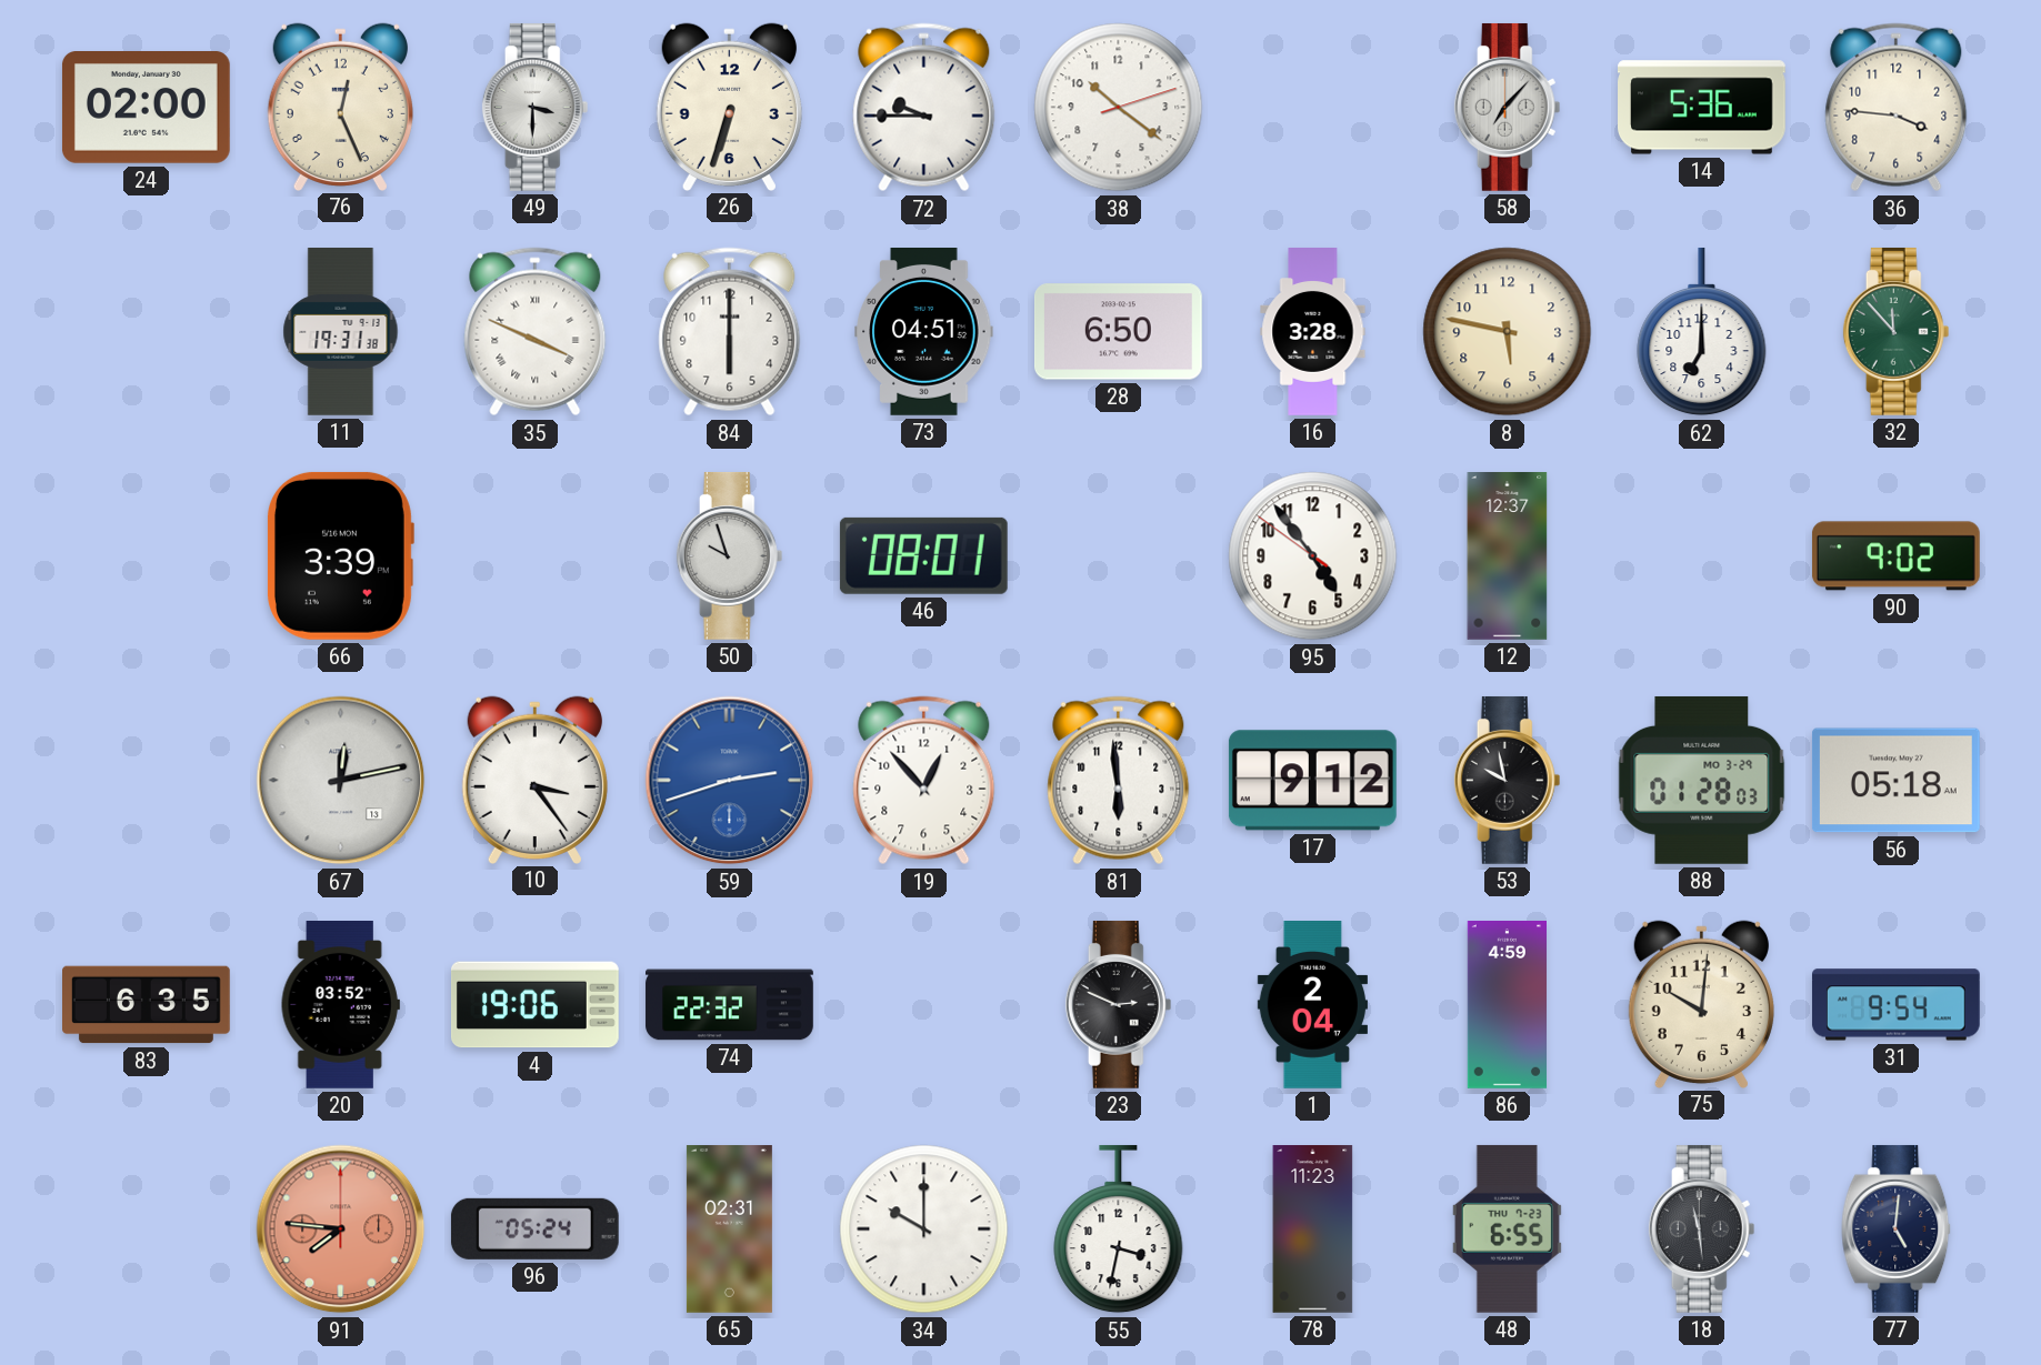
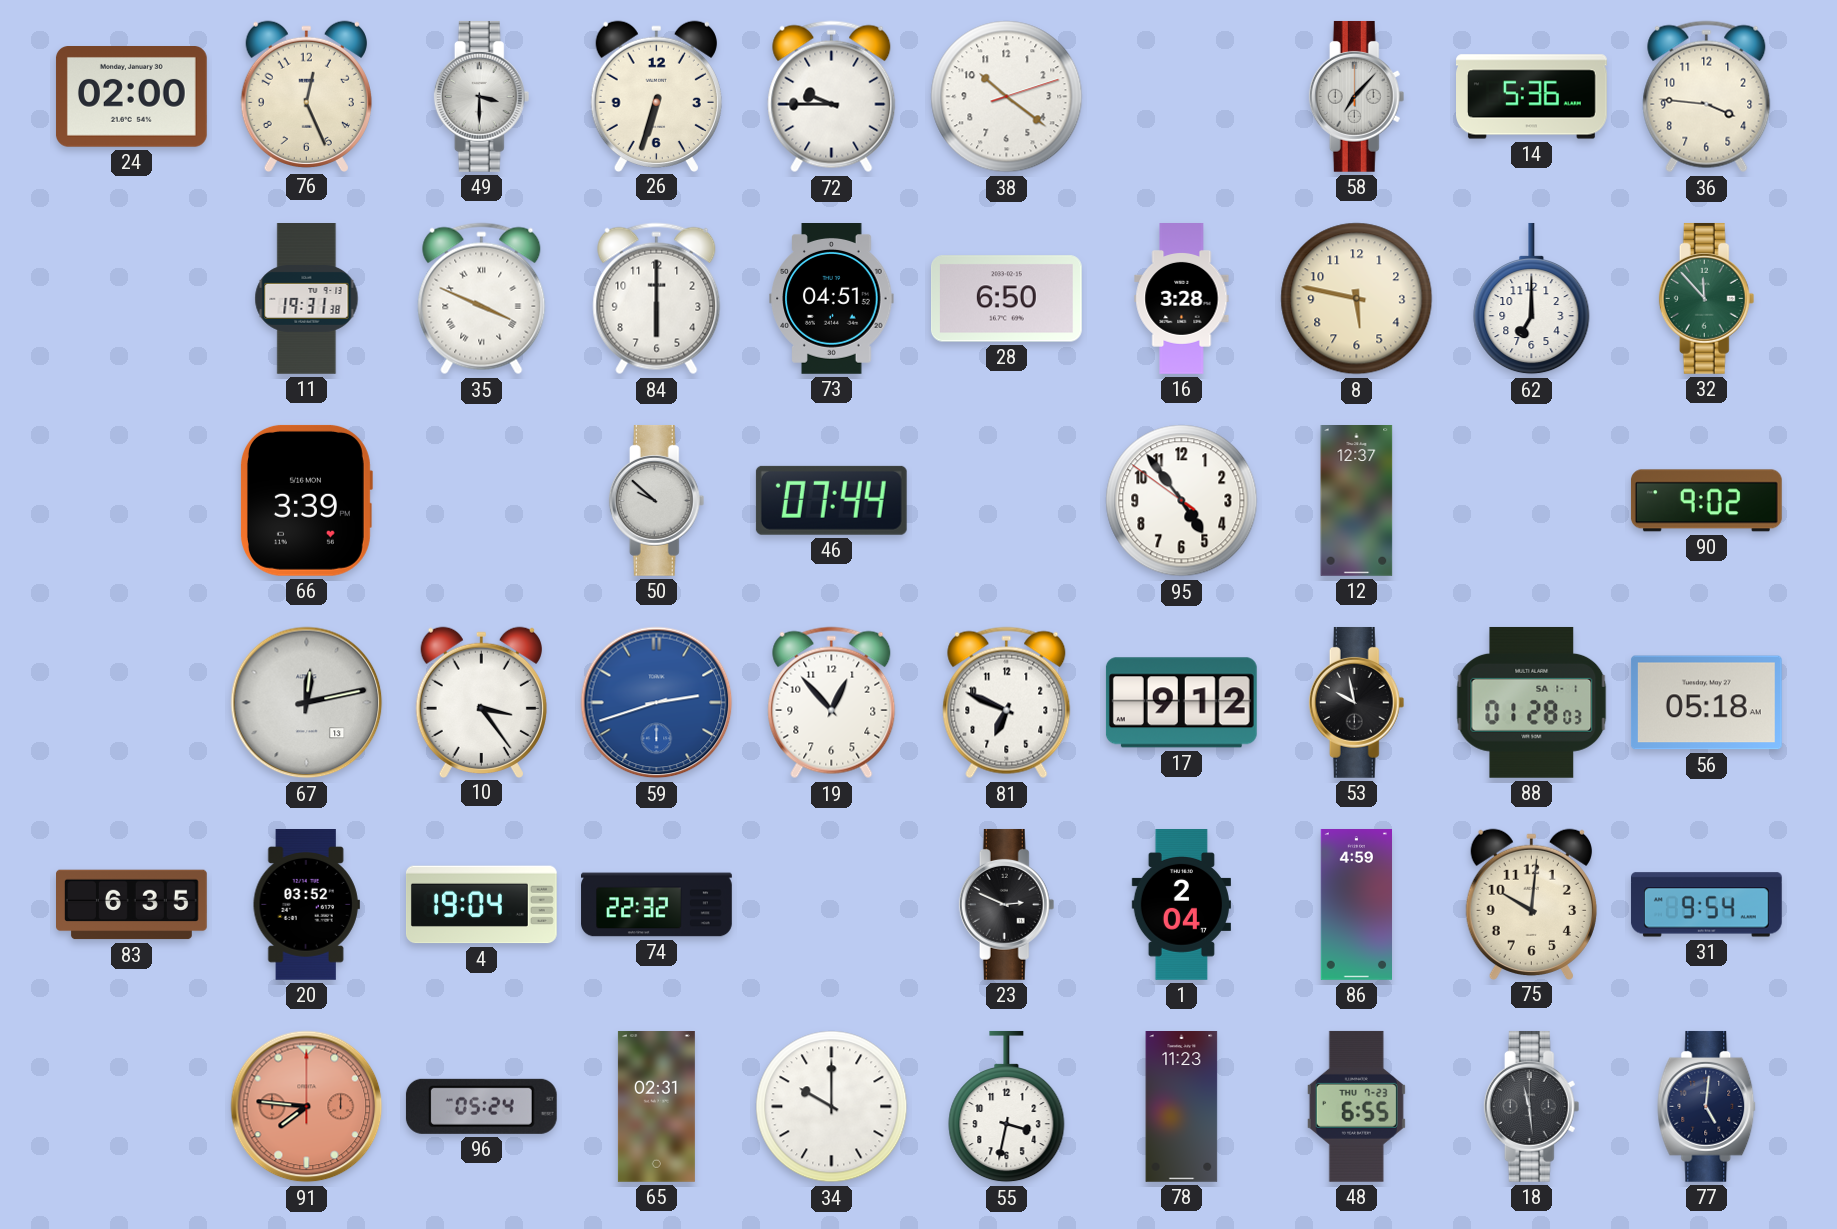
50: 9:57 -> 9:52 (657, 500)
46: 08:01 -> 07:44 (831, 500)
81: 5:59 -> 6:49 (1007, 703)
88 date: MO 3-29 -> SA 1-1 (1532, 702)
4: 19:06 -> 19:04 (481, 905)
